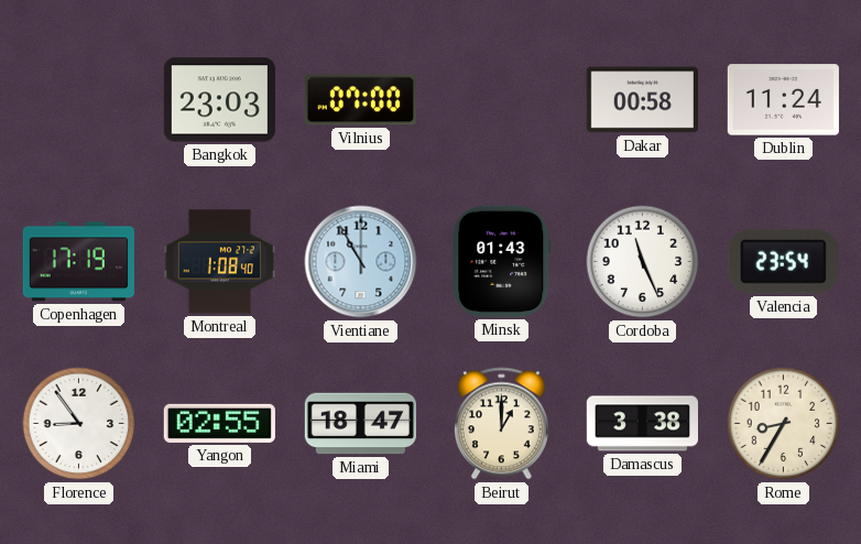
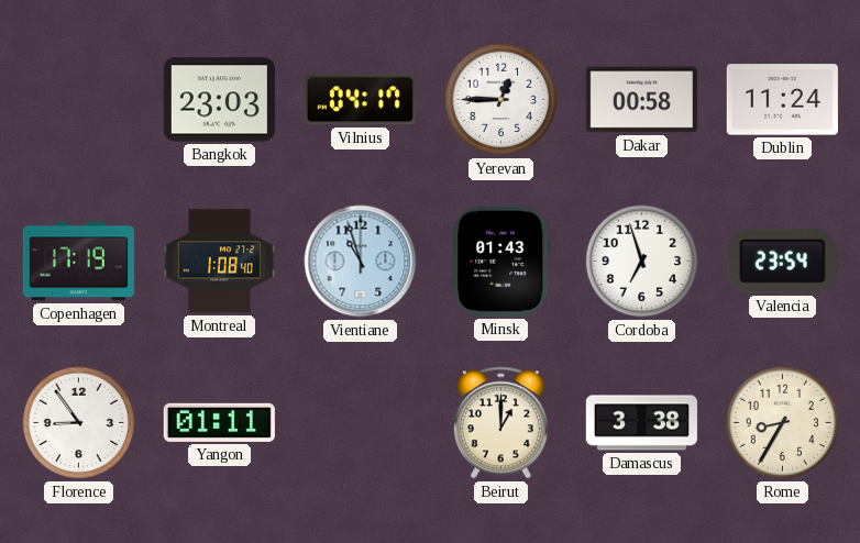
Vilnius: 07:00 -> 04:17 (360, 100)
Yerevan: none -> 12:45 (501, 100)
Vientiane: 10:55 -> 10:57 (361, 262)
Cordoba: 11:26 -> 6:57 (642, 262)
Yangon: 02:55 -> 01:11 (219, 422)
Miami: 18:47 -> none (360, 424)
